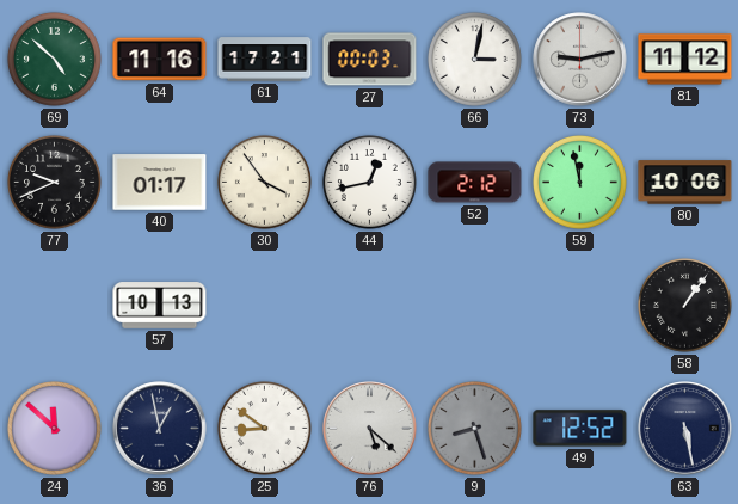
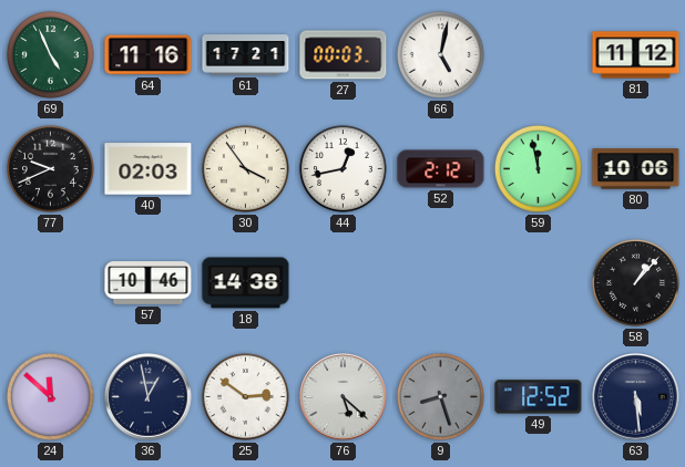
69: 4:52 -> 4:56 (50, 54)
66: 3:02 -> 5:02 (440, 54)
73: 9:13 -> none (580, 60)
40: 01:17 -> 02:03 (149, 169)
57: 10:13 -> 10:46 (149, 283)
18: none -> 14:38 (246, 283)
58: 1:06 -> 1:07 (635, 282)
25: 8:51 -> 2:51 (245, 396)
63: 5:28 -> 5:29 (636, 397)
